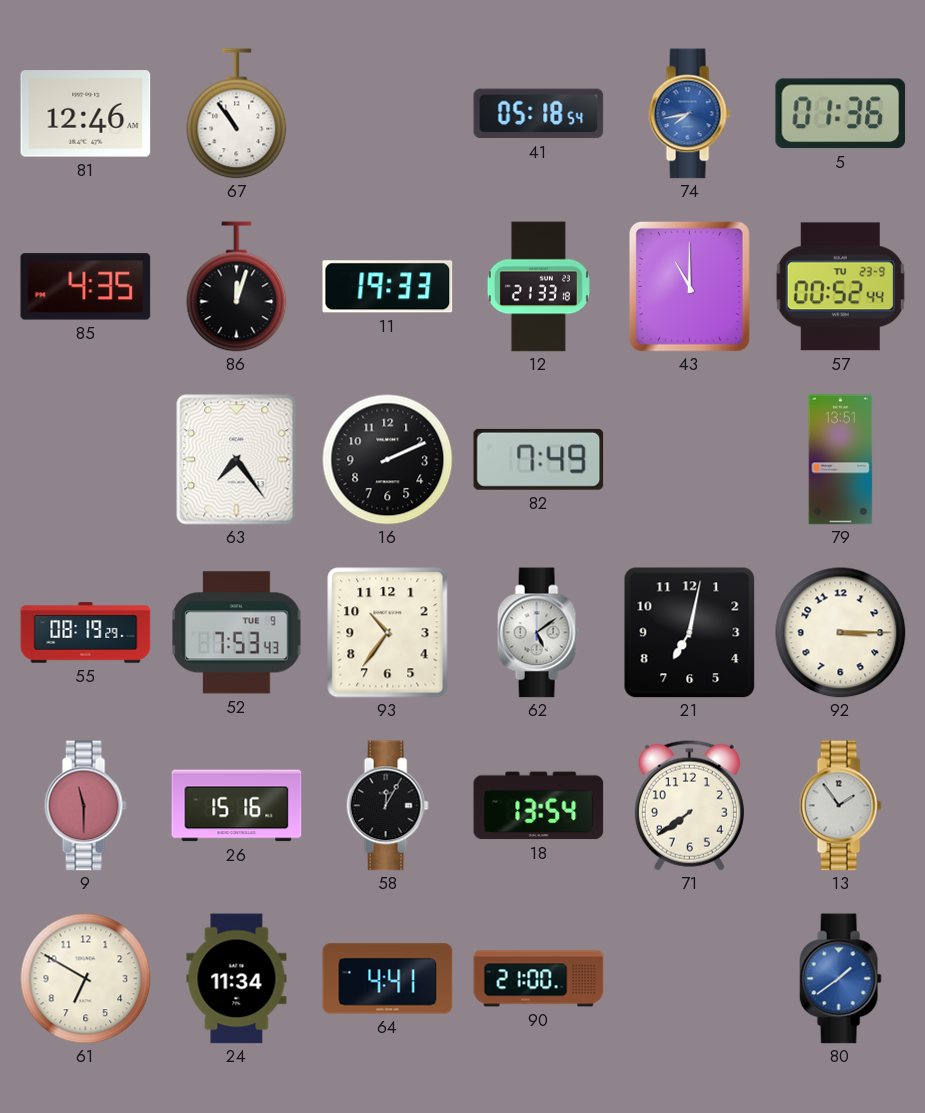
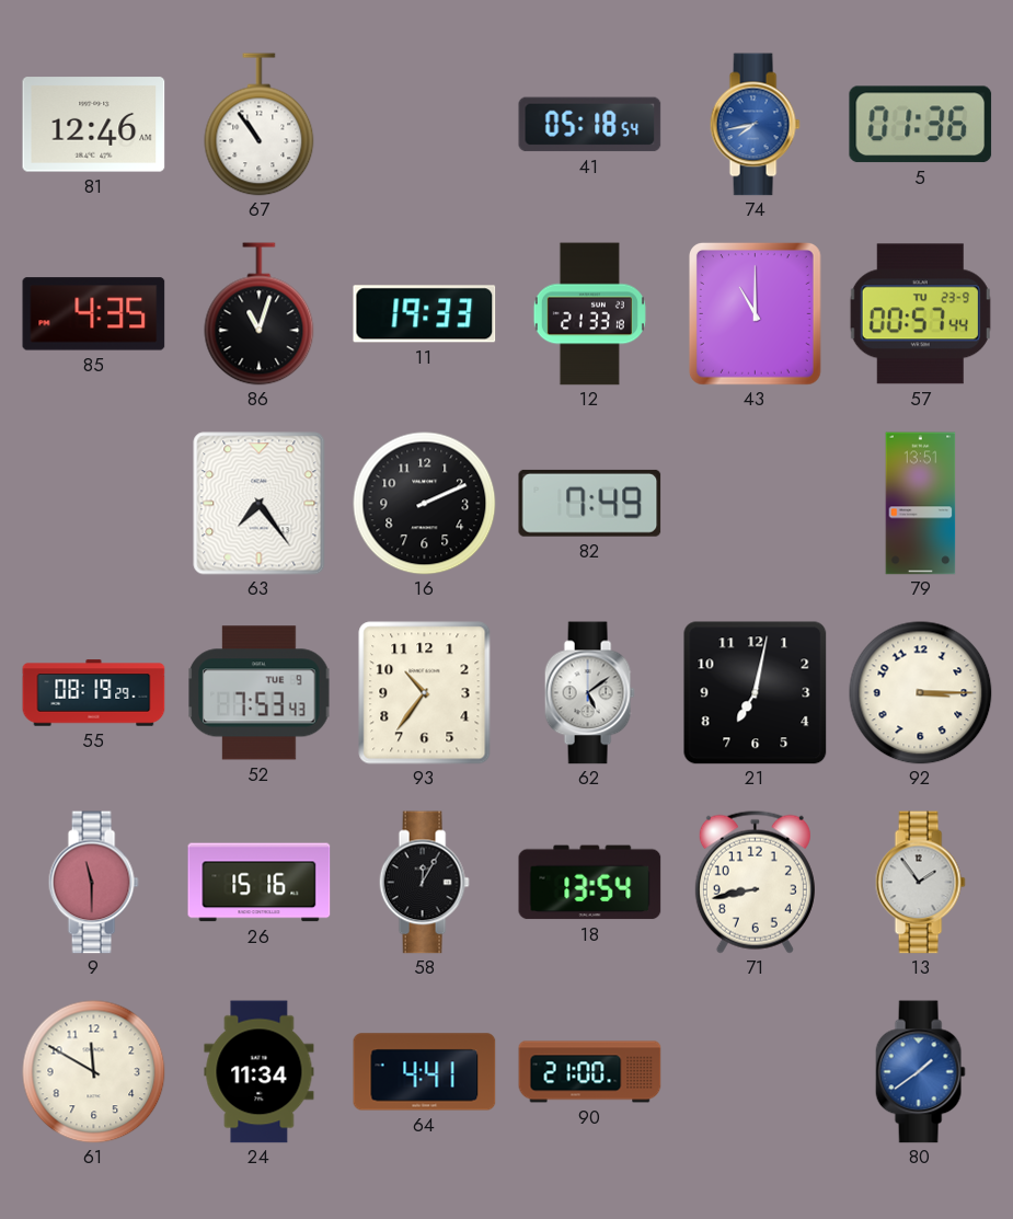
86: 12:03 -> 11:03 (260, 314)
57: 00:52 -> 00:57 (920, 314)
71: 7:39 -> 8:43 (755, 882)
61: 6:50 -> 11:50 (94, 1072)
